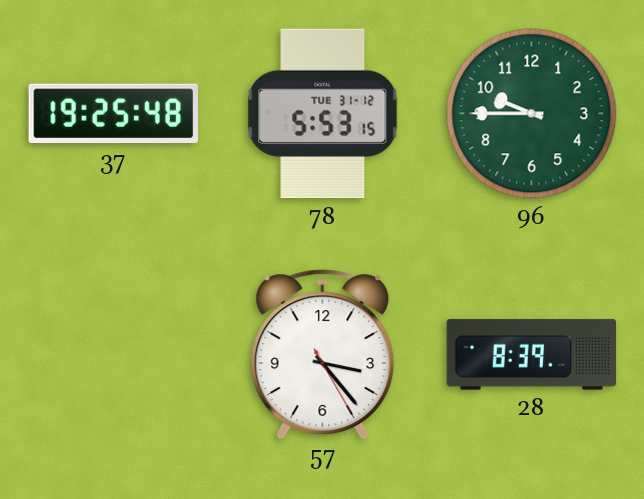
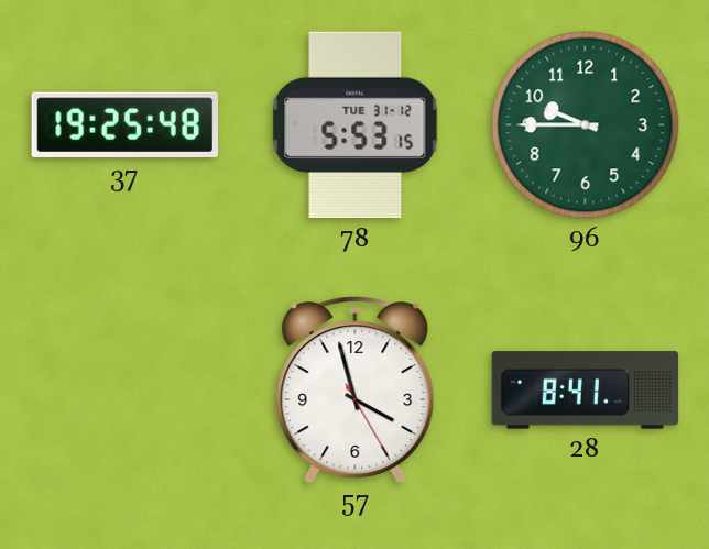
57: 3:23 -> 3:57 (356, 389)
28: 8:39 -> 8:41 (586, 391)
